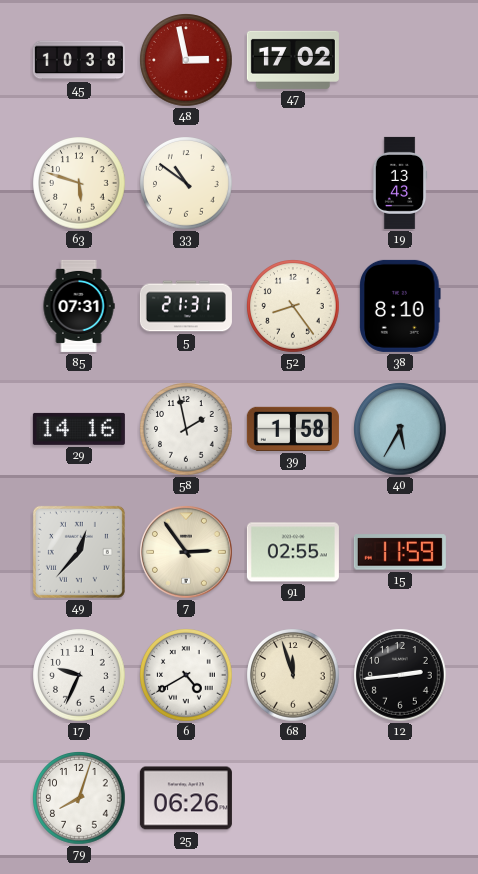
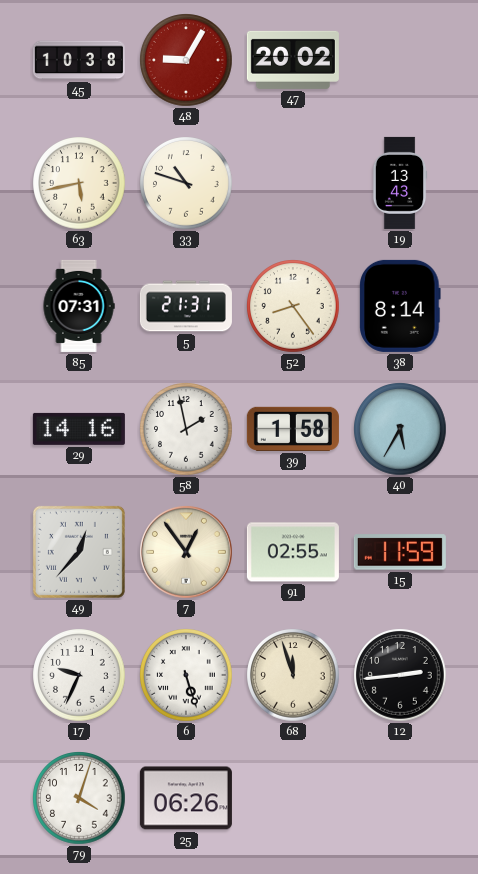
48: 2:58 -> 9:05 (186, 60)
47: 17:02 -> 20:02 (293, 60)
63: 5:48 -> 5:43 (79, 183)
33: 10:51 -> 10:48 (186, 183)
38: 8:10 -> 8:14 (400, 306)
7: 2:54 -> 12:54 (186, 552)
6: 4:40 -> 5:27 (186, 675)
79: 8:03 -> 4:03 (79, 798)
